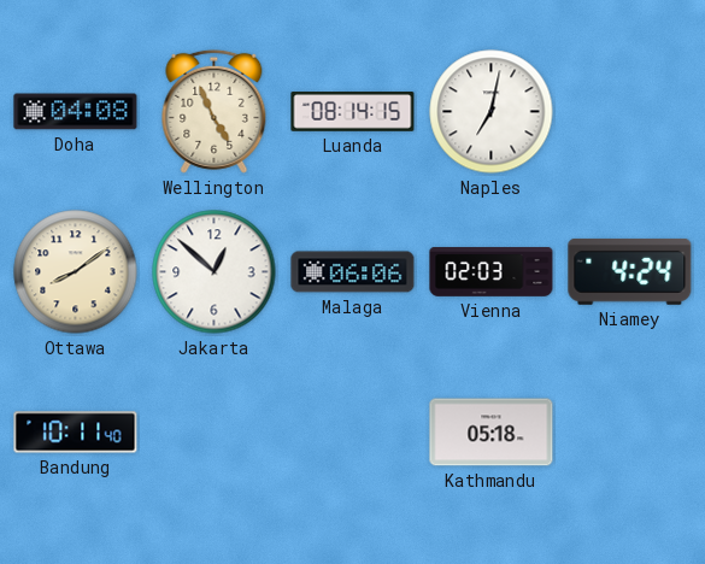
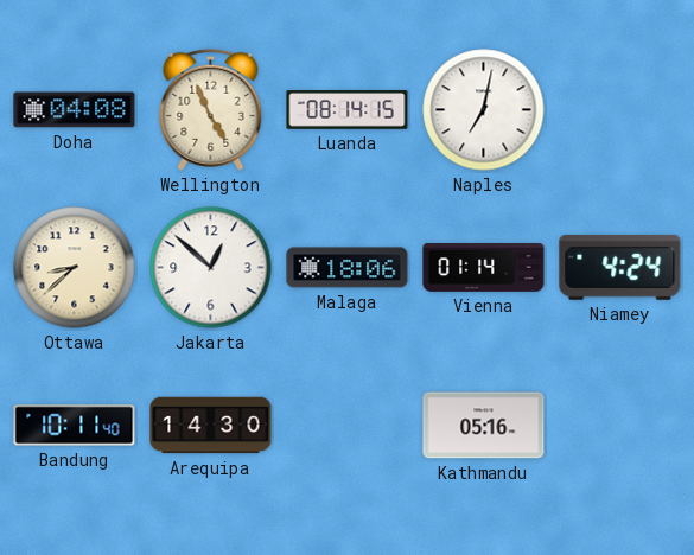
Ottawa: 8:09 -> 8:38 (75, 268)
Malaga: 06:06 -> 18:06 (348, 268)
Vienna: 02:03 -> 01:14 (484, 268)
Arequipa: none -> 14:30 (211, 426)
Kathmandu: 05:18 -> 05:16 (484, 426)
